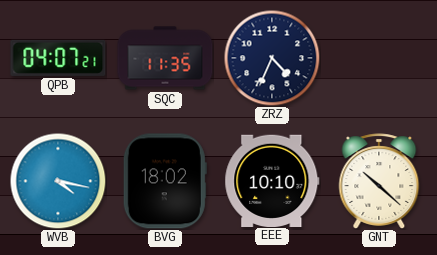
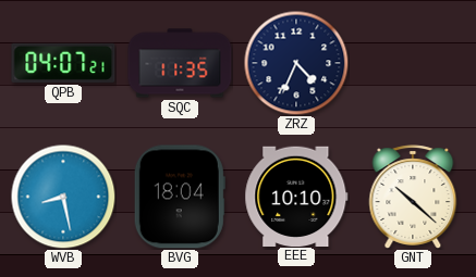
WVB: 4:17 -> 8:28 (63, 197)
BVG: 18:02 -> 18:04 (180, 197)
